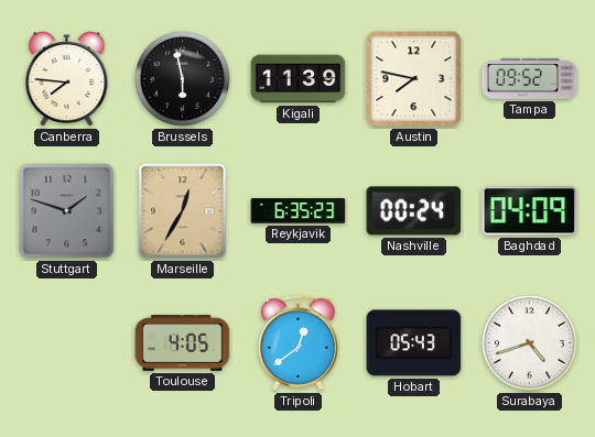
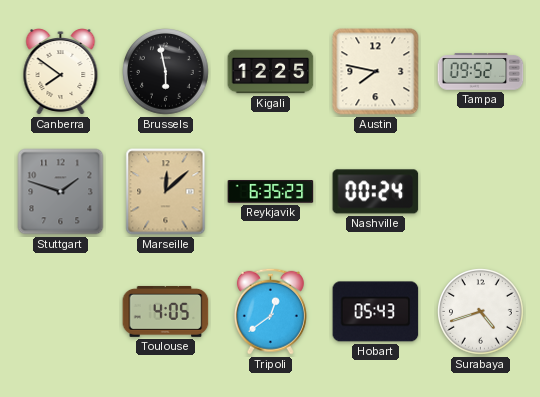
Canberra: 7:46 -> 7:51 (61, 72)
Kigali: 11:39 -> 12:25 (271, 72)
Marseille: 12:35 -> 12:08 (166, 192)
Baghdad: 04:09 -> none (530, 211)
